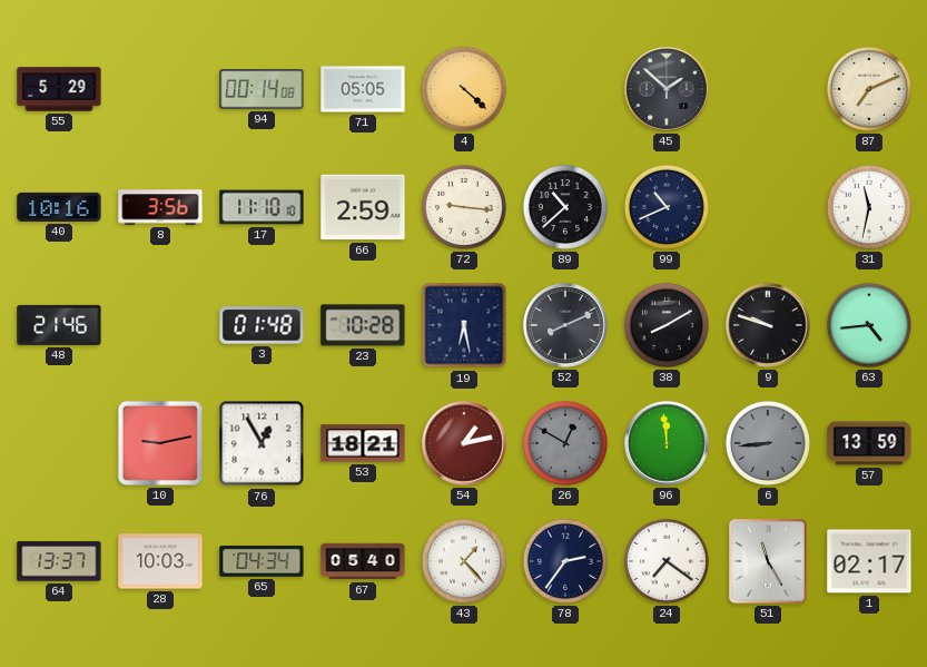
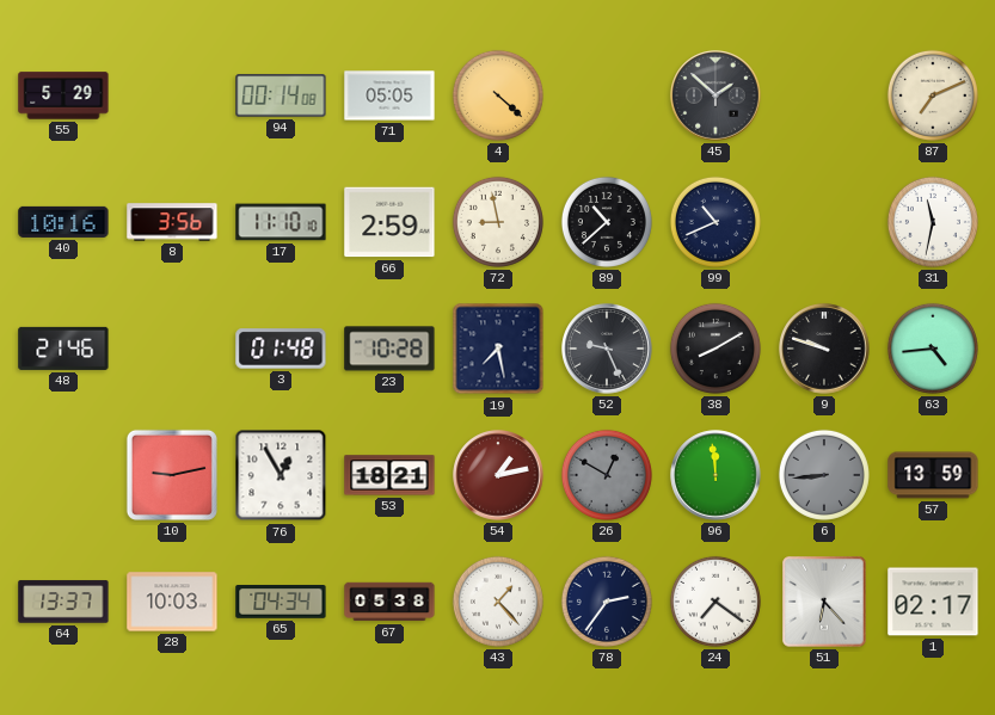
72: 9:16 -> 8:58 (498, 222)
19: 6:28 -> 7:28 (498, 349)
52: 8:11 -> 9:26 (607, 349)
67: 05:40 -> 05:38 (389, 602)
51: 11:25 -> 6:23 (824, 602)
